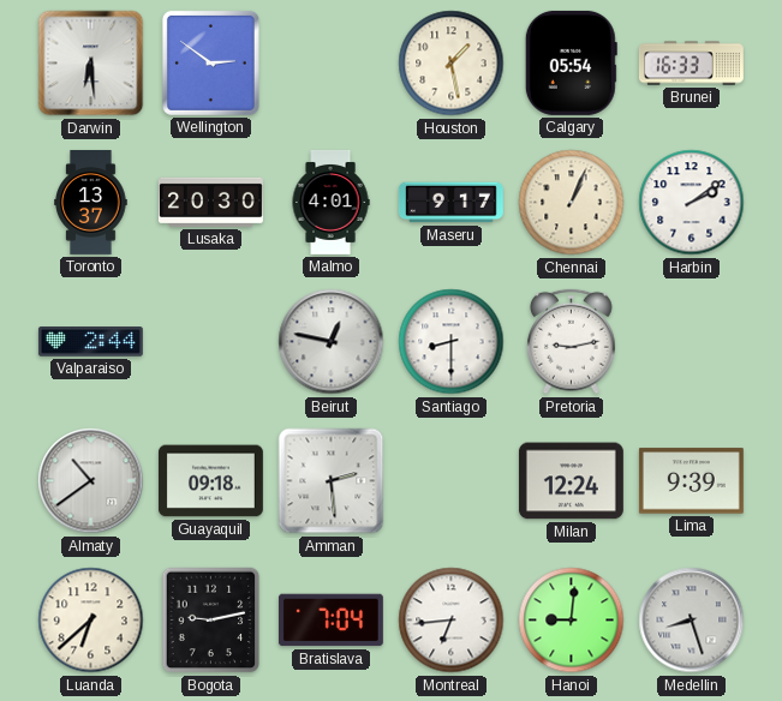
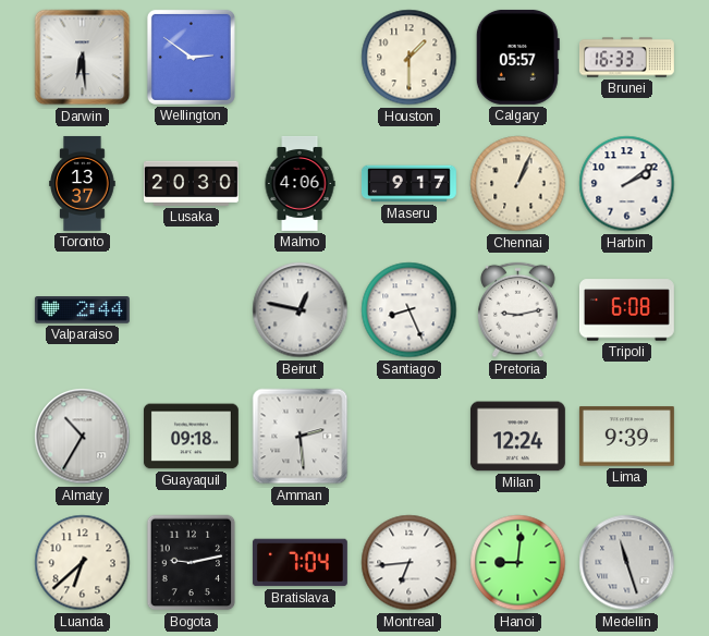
Houston: 1:28 -> 1:30 (409, 58)
Calgary: 05:54 -> 05:57 (517, 57)
Malmo: 4:01 -> 4:06 (300, 183)
Santiago: 8:30 -> 8:26 (409, 310)
Tripoli: none -> 6:08 (626, 310)
Almaty: 10:39 -> 10:35 (83, 437)
Medellin: 8:27 -> 11:27 (627, 563)
